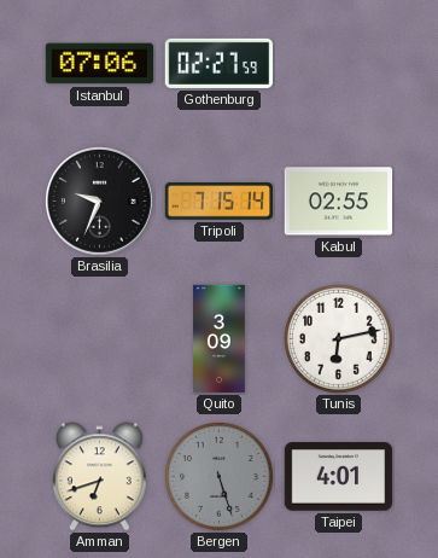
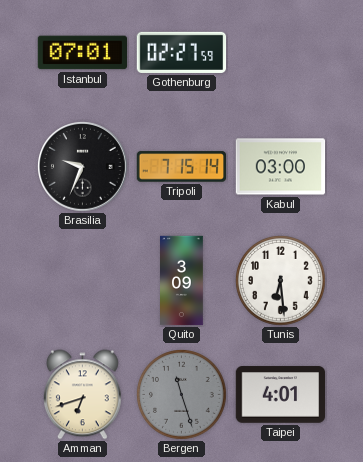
Istanbul: 07:06 -> 07:01 (83, 53)
Kabul: 02:55 -> 03:00 (281, 167)
Tunis: 6:13 -> 6:29 (281, 281)
Bergen: 5:27 -> 11:27 (182, 395)
